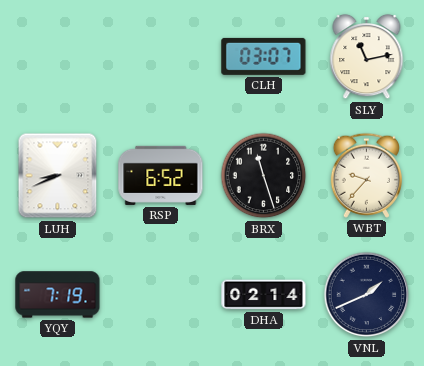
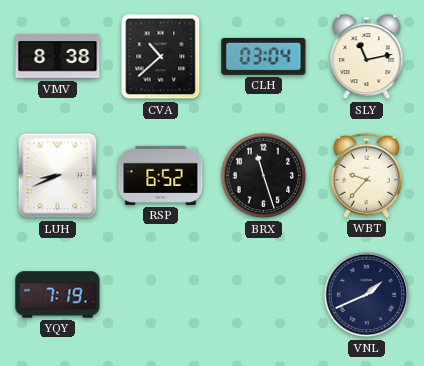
VMV: none -> 8:38 (58, 57)
CVA: none -> 10:38 (161, 57)
CLH: 03:07 -> 03:04 (264, 56)
DHA: 02:14 -> none (264, 295)
